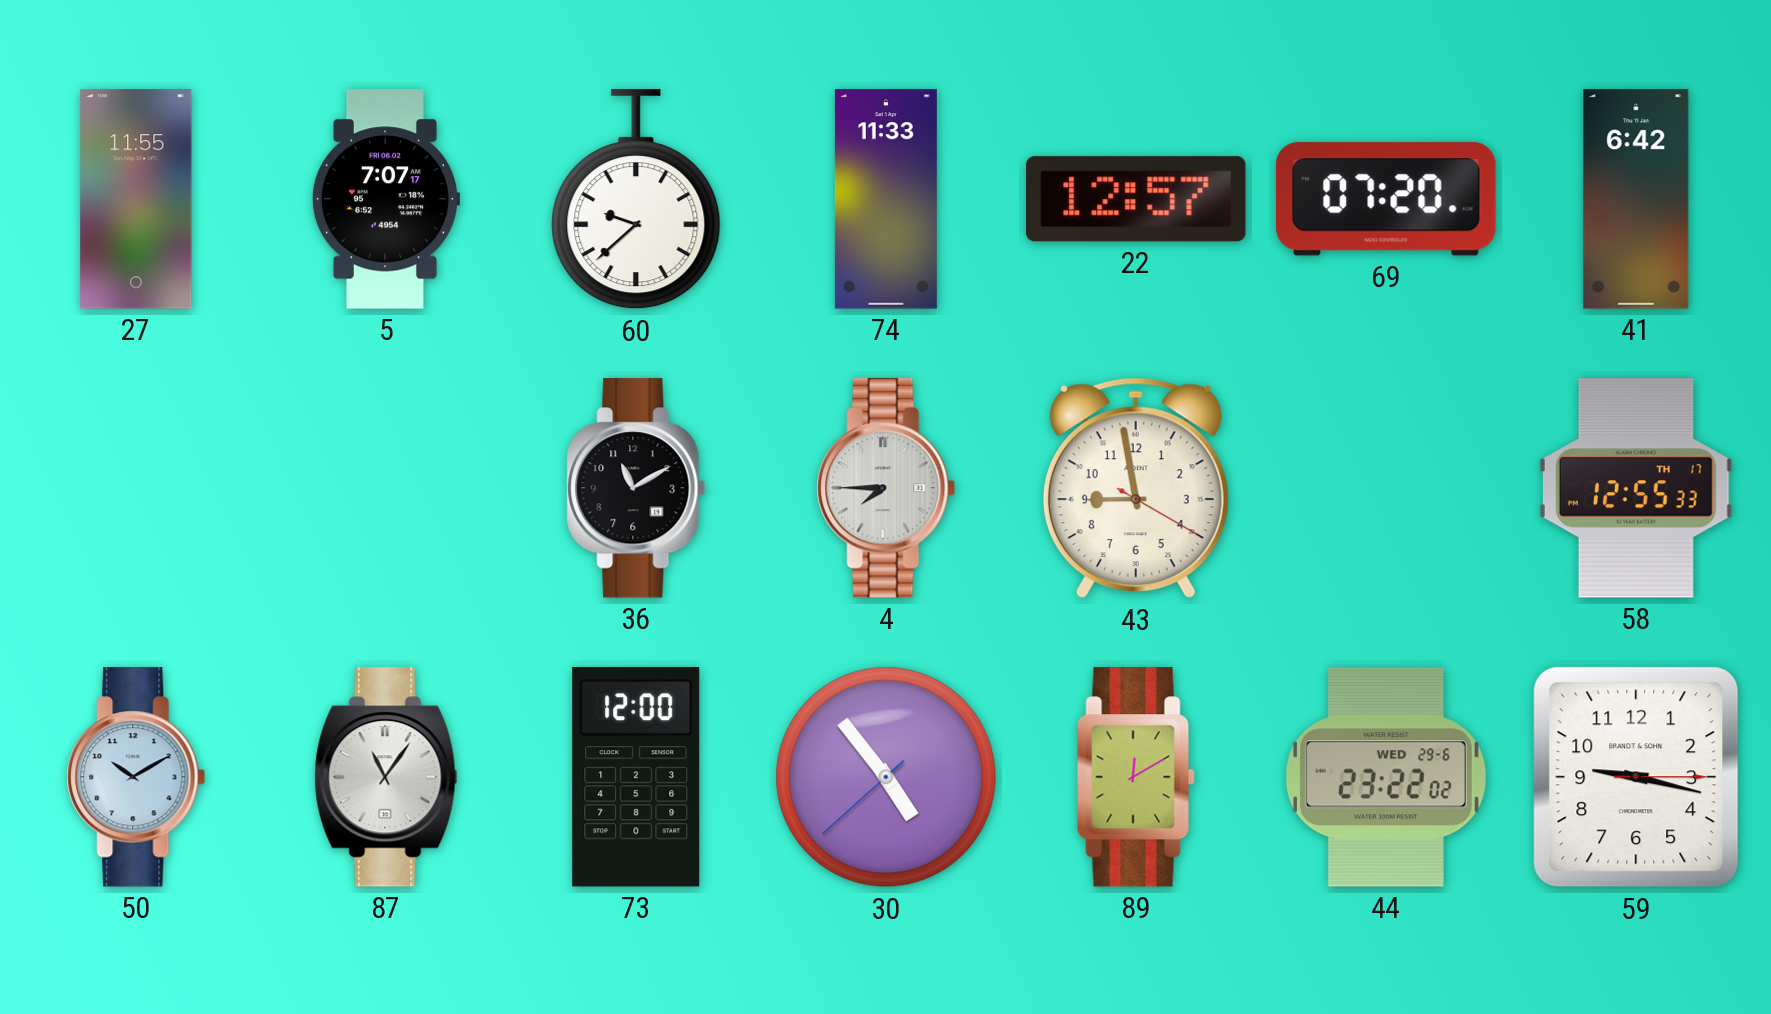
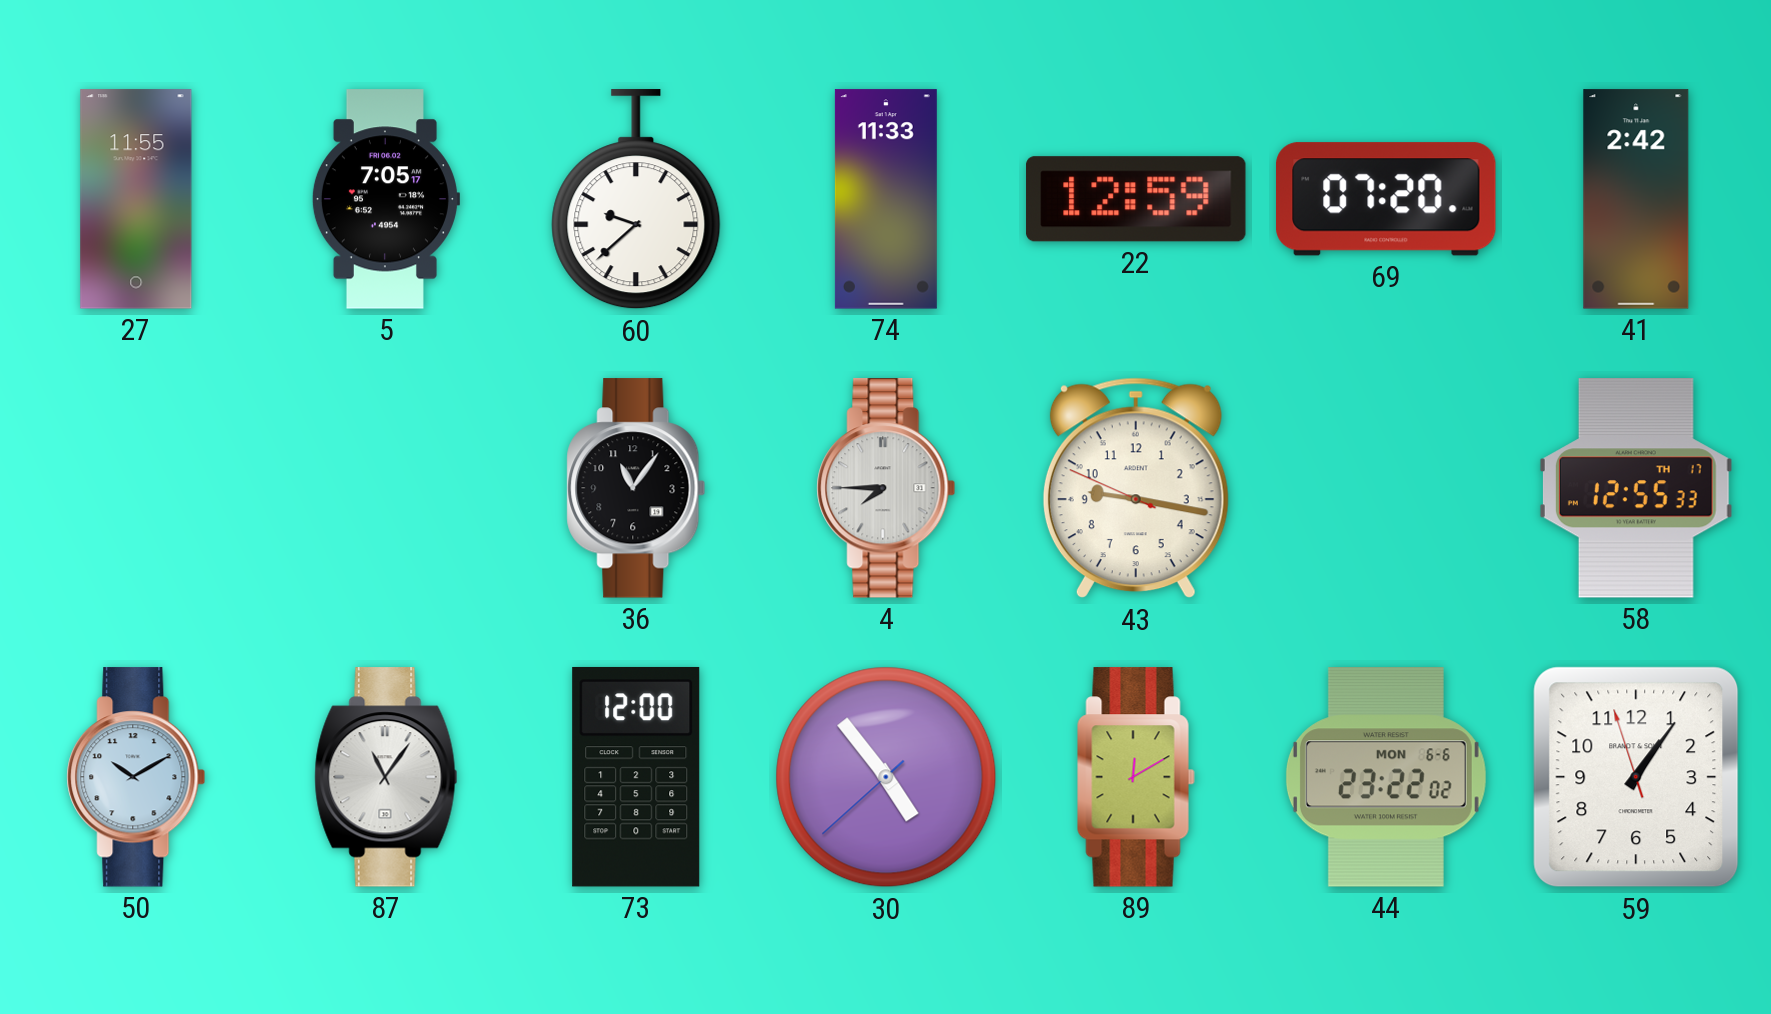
5: 7:07 -> 7:05 (385, 199)
22: 12:57 -> 12:59 (1136, 199)
41: 6:42 -> 2:42 (1636, 199)
36: 11:10 -> 11:06 (636, 488)
43: 8:58 -> 9:16 (1136, 488)
44 date: WED 29-6 -> MON 6-6 (1386, 777)
59: 9:17 -> 1:05 (1636, 777)
